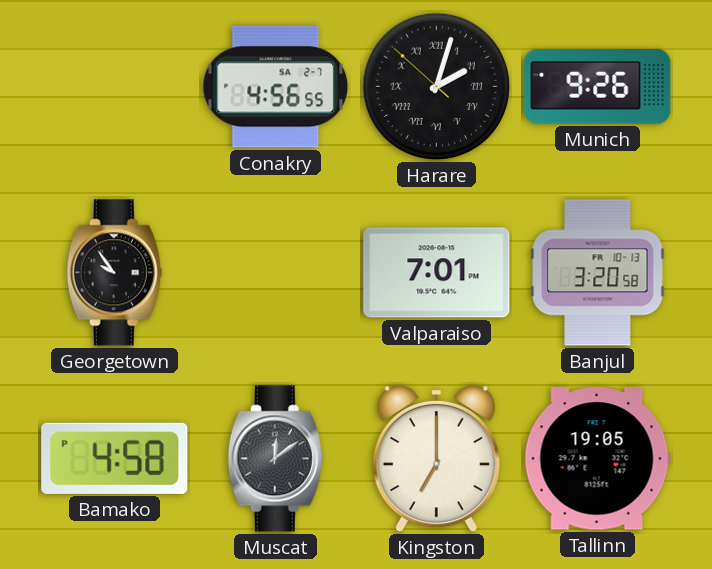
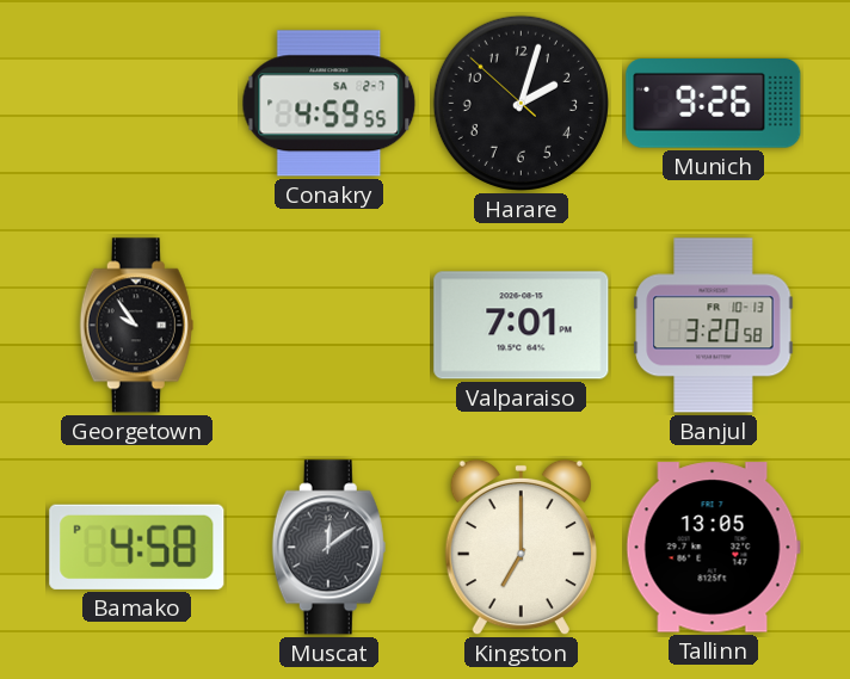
Conakry: 4:56 -> 4:59 (329, 104)
Harare numerals: Roman -> Arabic (521, 103)
Tallinn: 19:05 -> 13:05 (713, 548)
